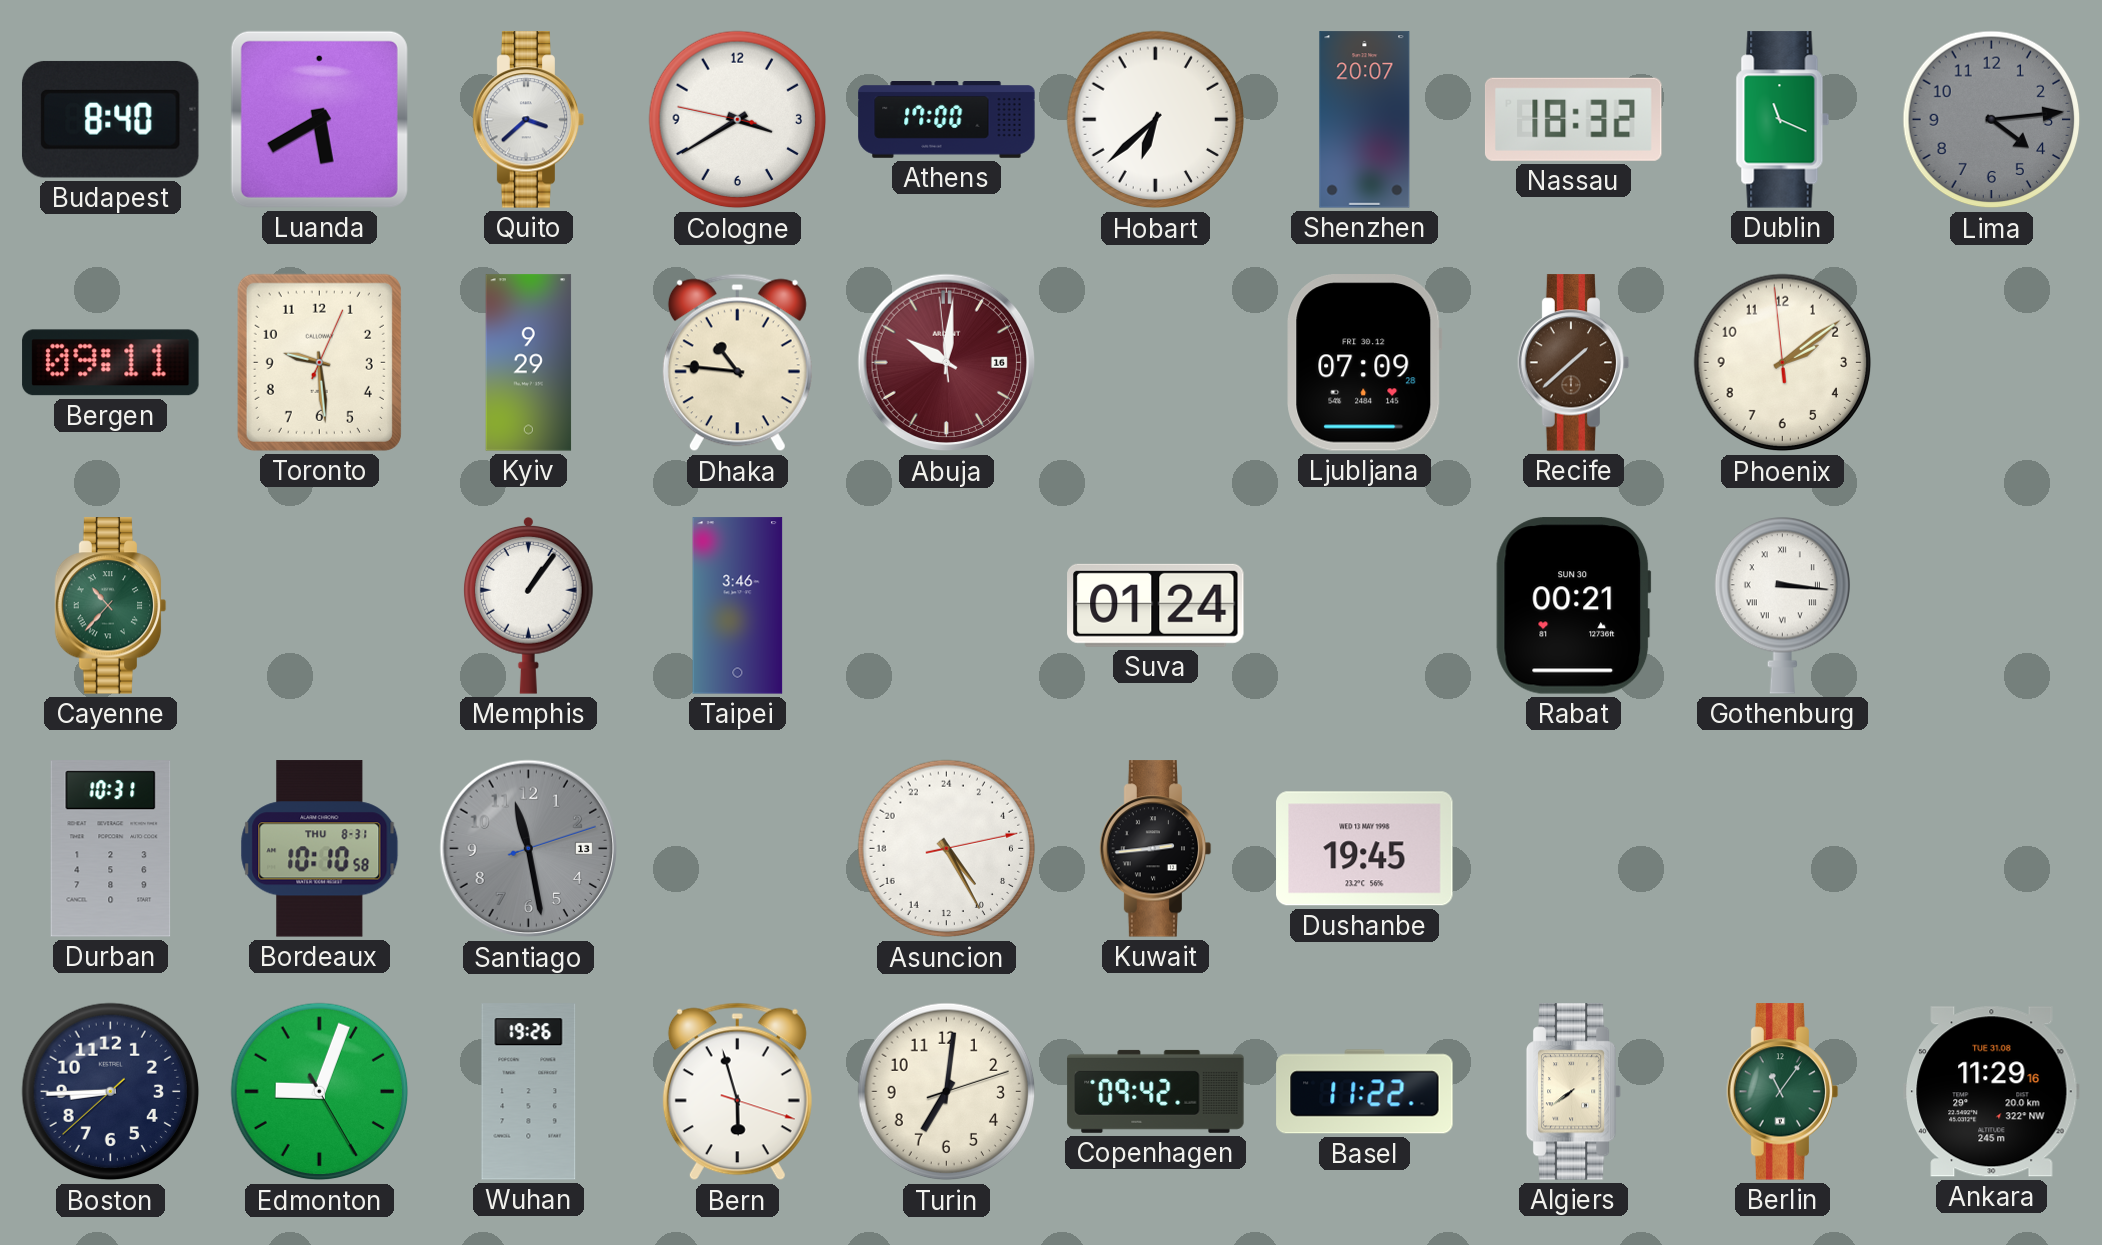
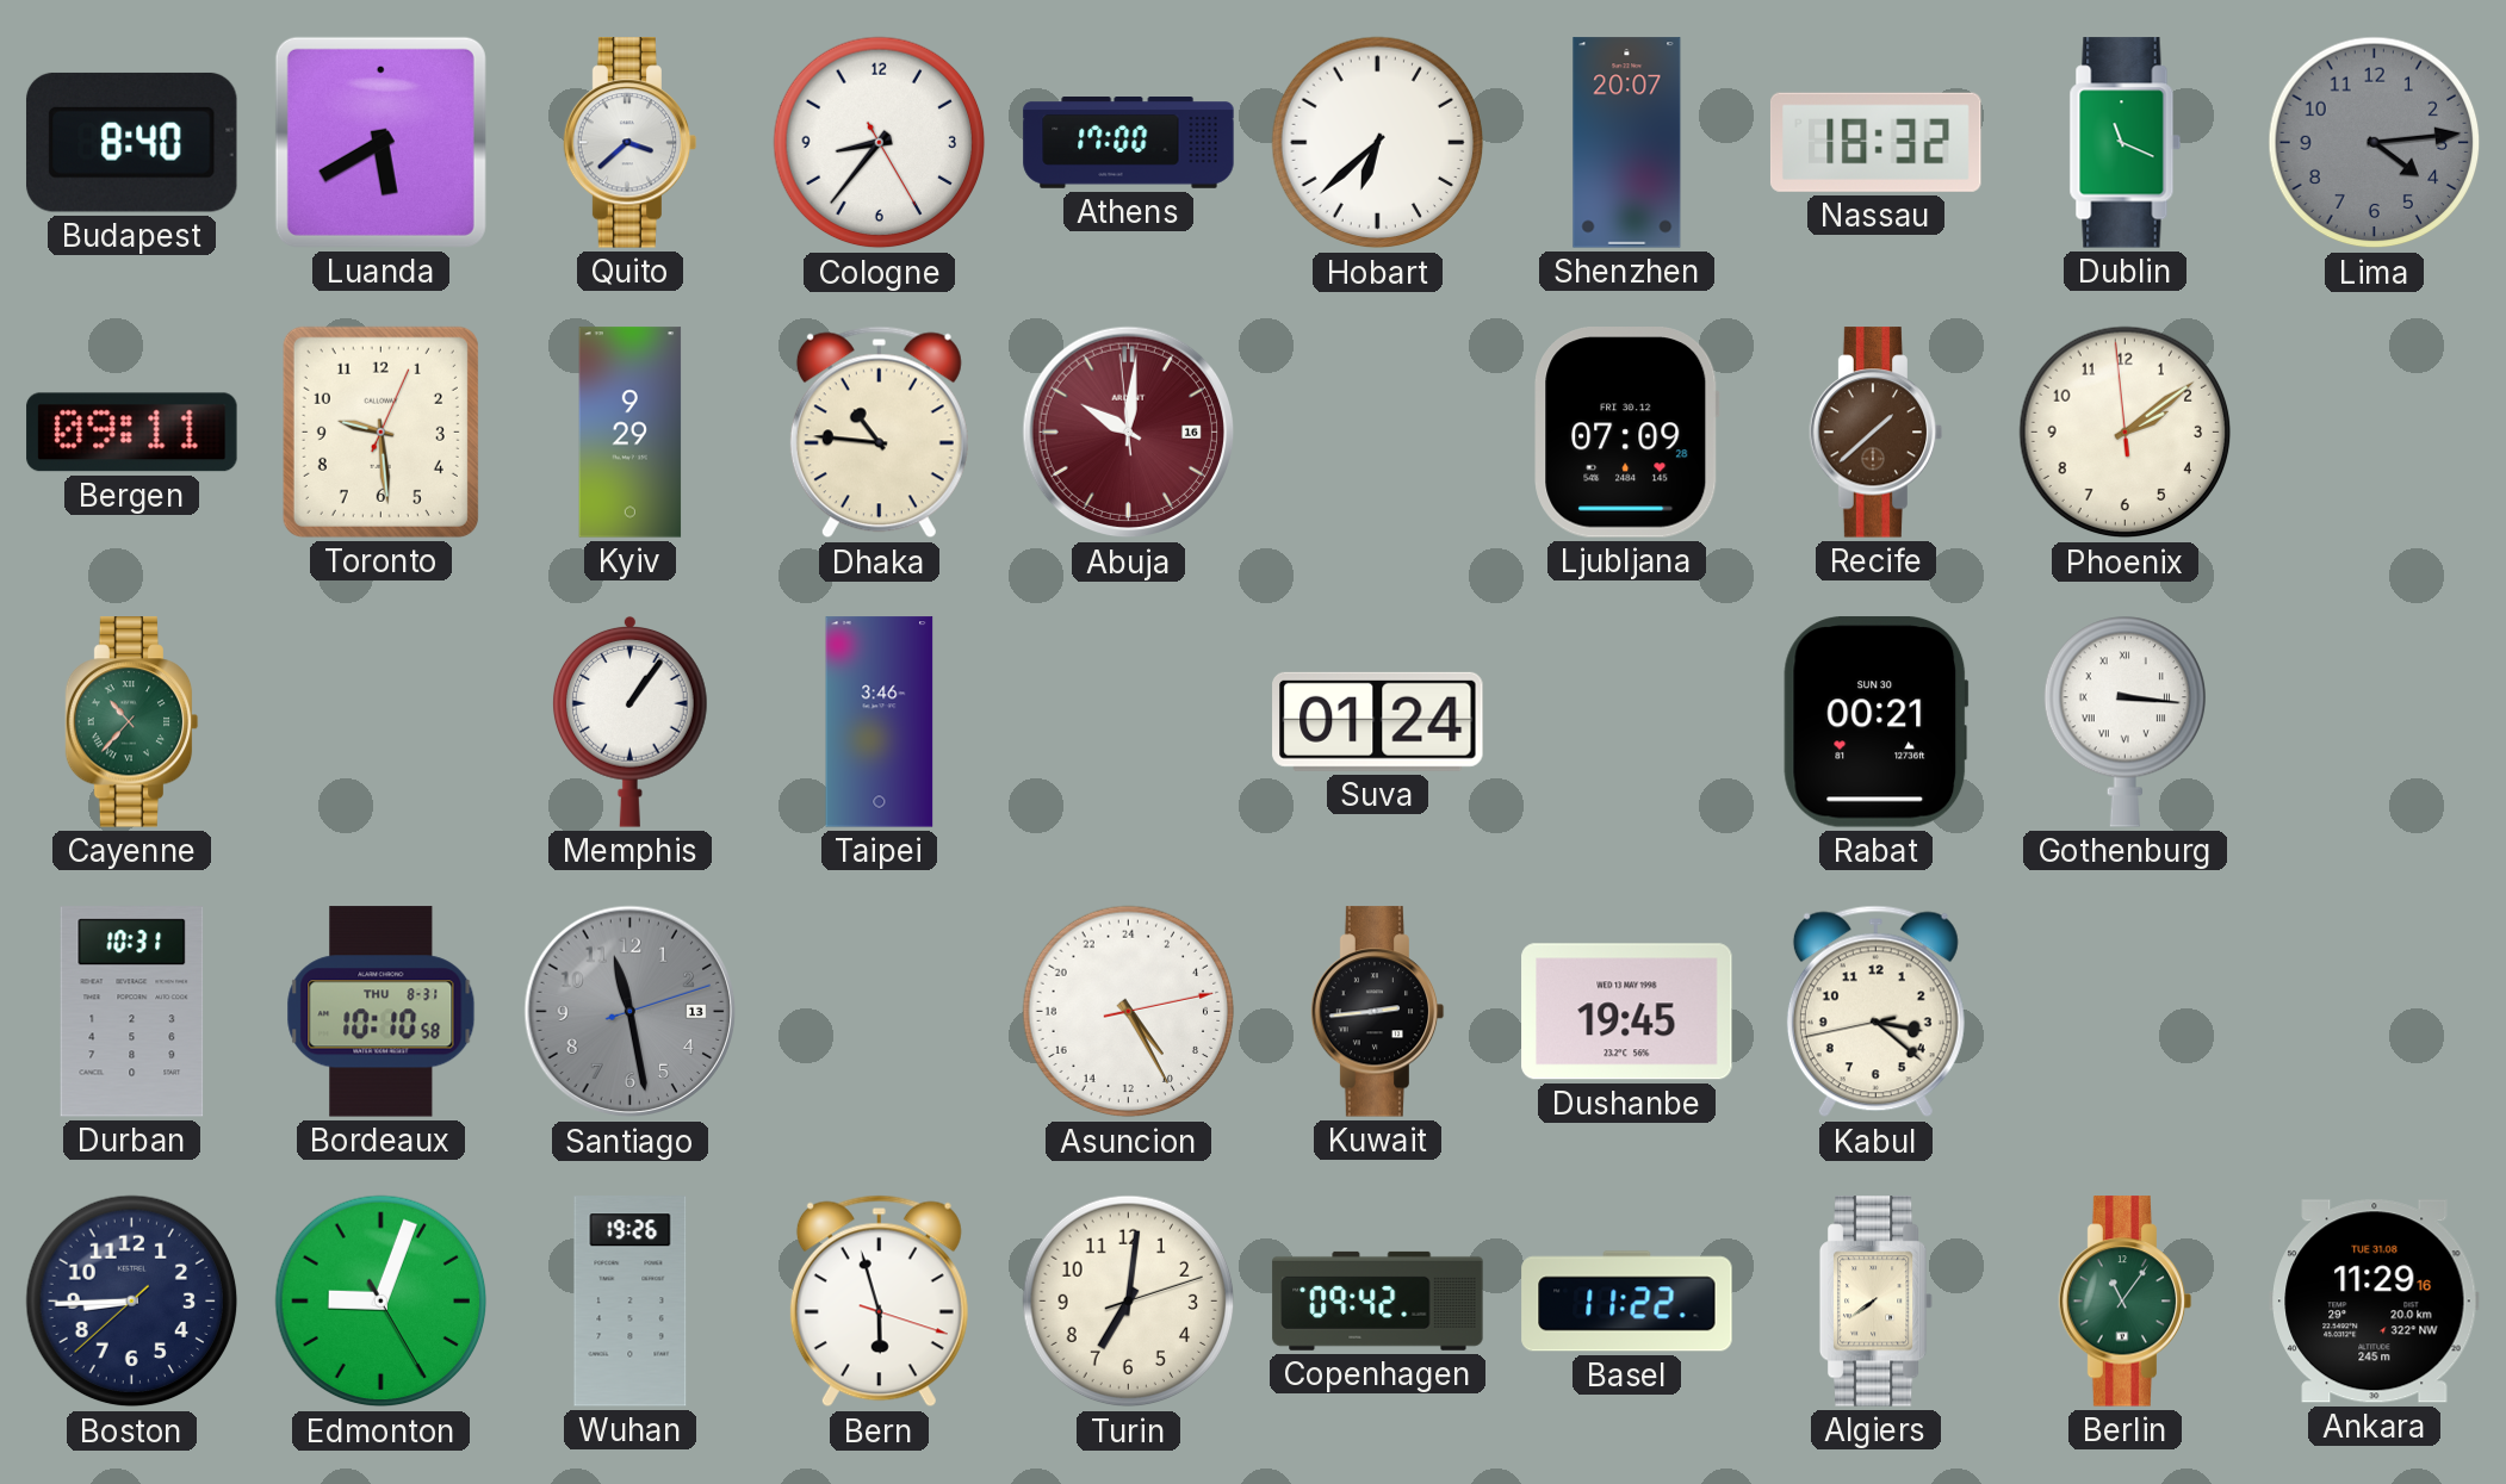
Cologne: 3:39 -> 8:36 (880, 143)
Kabul: none -> 3:21 (1875, 1012)
